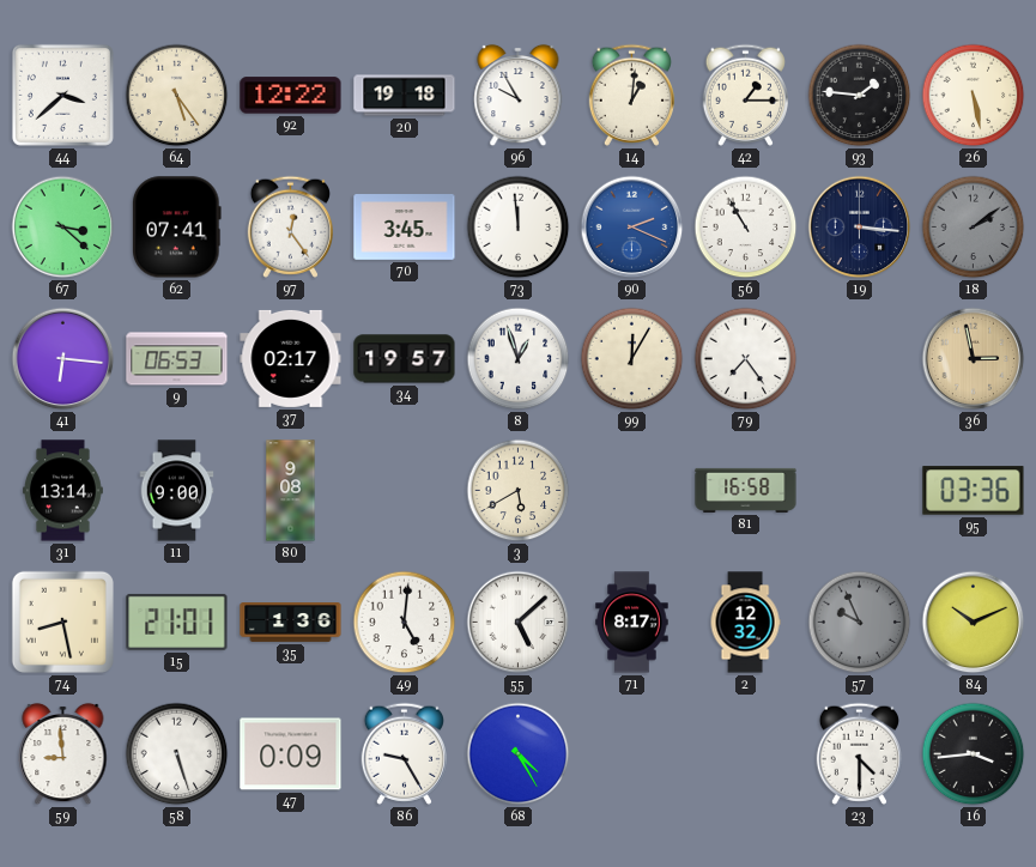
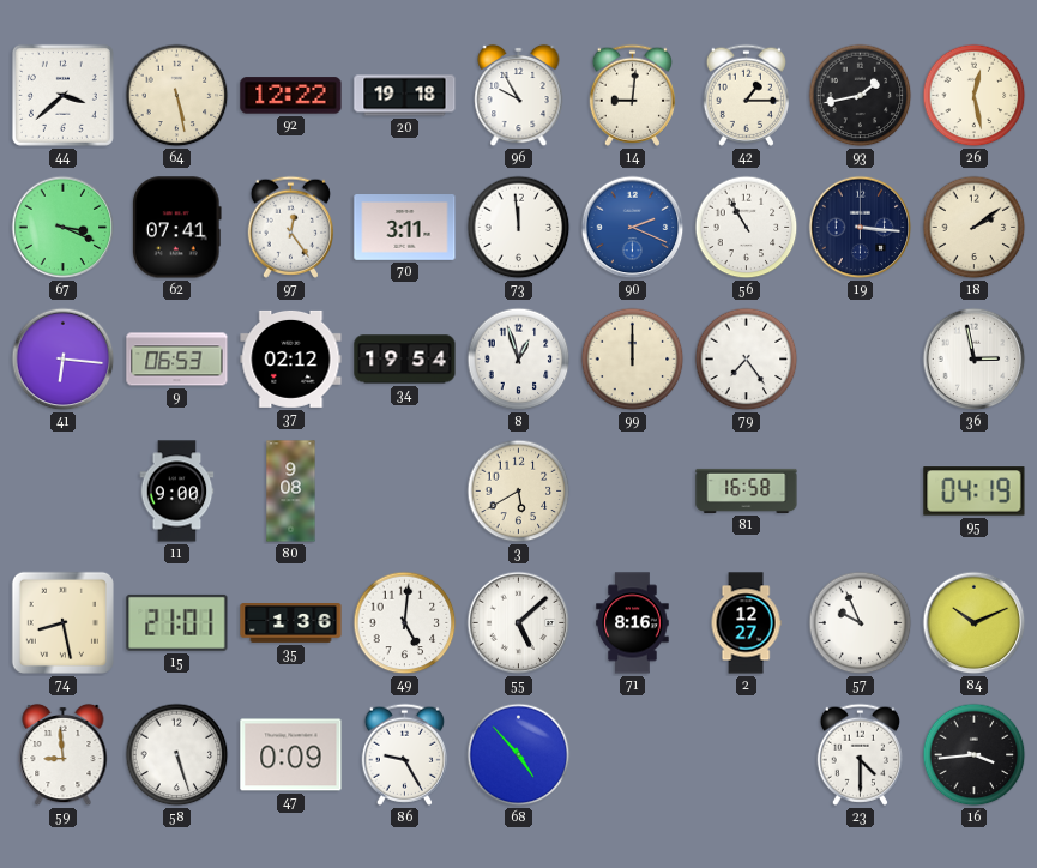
64: 5:24 -> 5:28 (177, 96)
14: 1:01 -> 9:01 (632, 95)
93: 1:46 -> 1:43 (861, 96)
26: 5:28 -> 12:28 (975, 96)
67: 3:22 -> 3:19 (64, 228)
70: 3:45 -> 3:11 (405, 228)
18 dial: grey -> cream (975, 228)
37: 02:17 -> 02:12 (291, 358)
34: 19:57 -> 19:54 (405, 360)
99: 12:05 -> 12:00 (633, 360)
36 dial: champagne -> white (975, 360)
31: 13:14 -> none (63, 491)
95: 03:36 -> 04:19 (975, 492)
71: 8:17 -> 8:16 (633, 623)
2: 12:32 -> 12:27 (746, 623)
57 dial: grey -> white (861, 623)
68: 4:25 -> 4:53 (519, 755)
